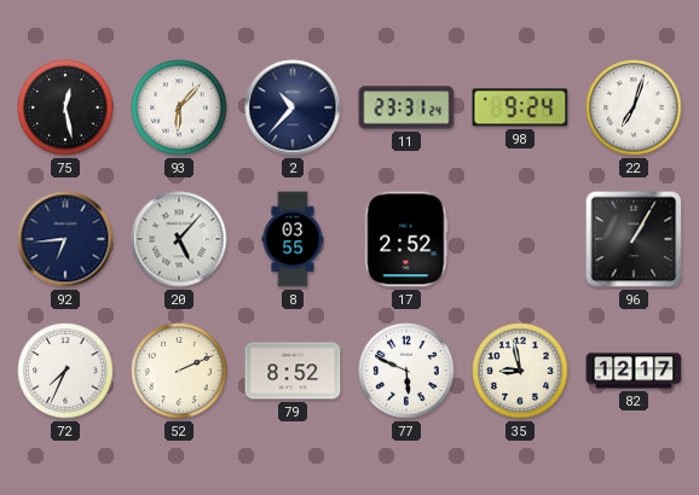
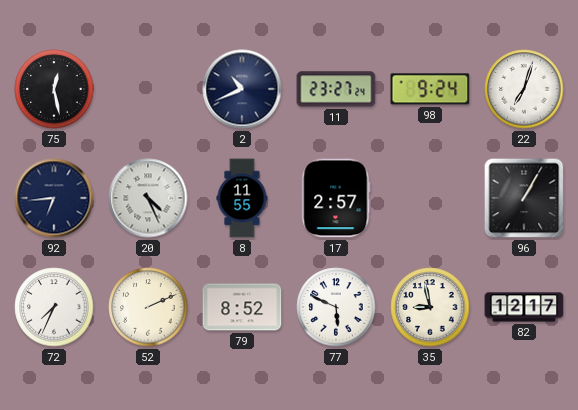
93: 6:07 -> none (179, 107)
2: 10:37 -> 10:41 (242, 89)
11: 23:31 -> 23:27 (336, 89)
20: 5:07 -> 4:26 (148, 198)
8: 03:55 -> 11:55 (242, 198)
17: 2:52 -> 2:57 (336, 198)
